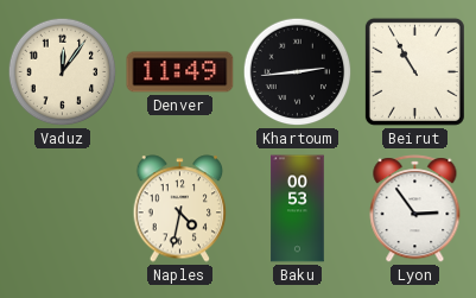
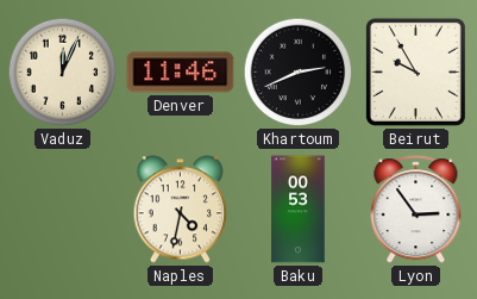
Vaduz: 12:06 -> 12:04 (63, 73)
Denver: 11:49 -> 11:46 (181, 73)
Khartoum: 2:44 -> 2:41 (299, 73)
Beirut: 10:55 -> 9:55 (415, 71)
